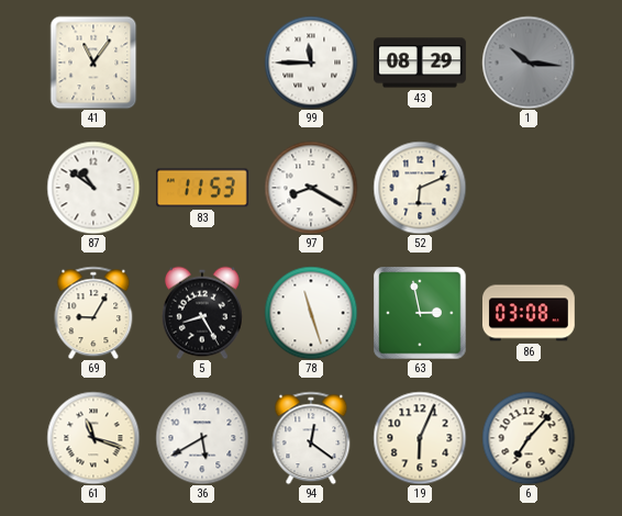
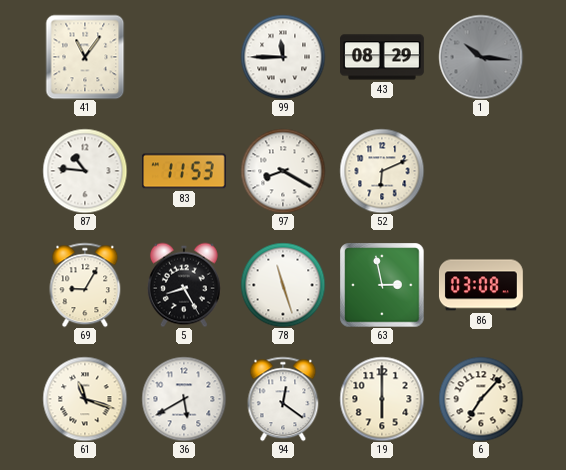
87: 10:51 -> 10:46 (85, 171)
19: 6:04 -> 6:00 (382, 399)
